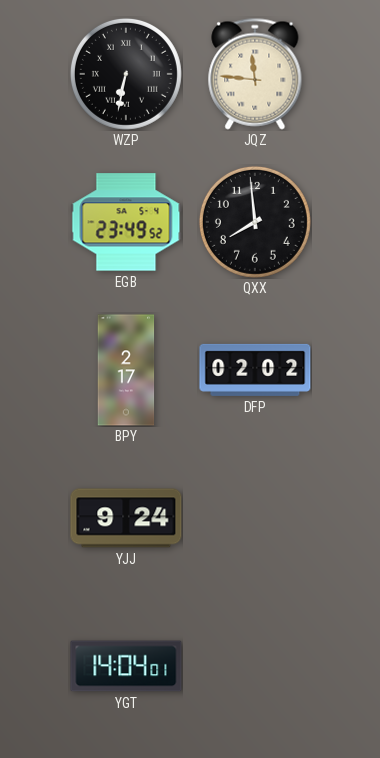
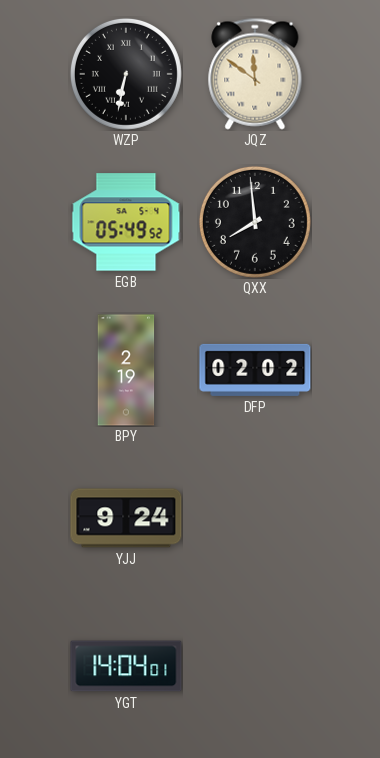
JQZ: 11:46 -> 11:51 (255, 74)
EGB: 23:49 -> 05:49 (126, 222)
BPY: 2:17 -> 2:19 (126, 370)
